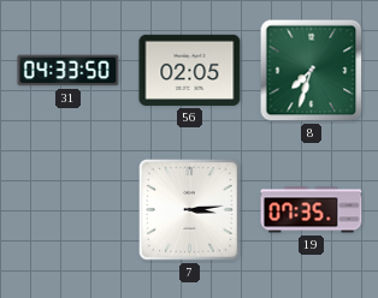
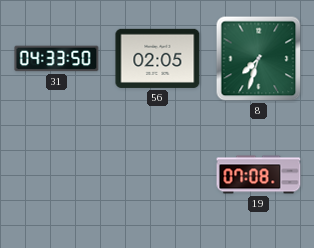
7: 3:14 -> none (189, 209)
19: 07:35 -> 07:08 (259, 175)
